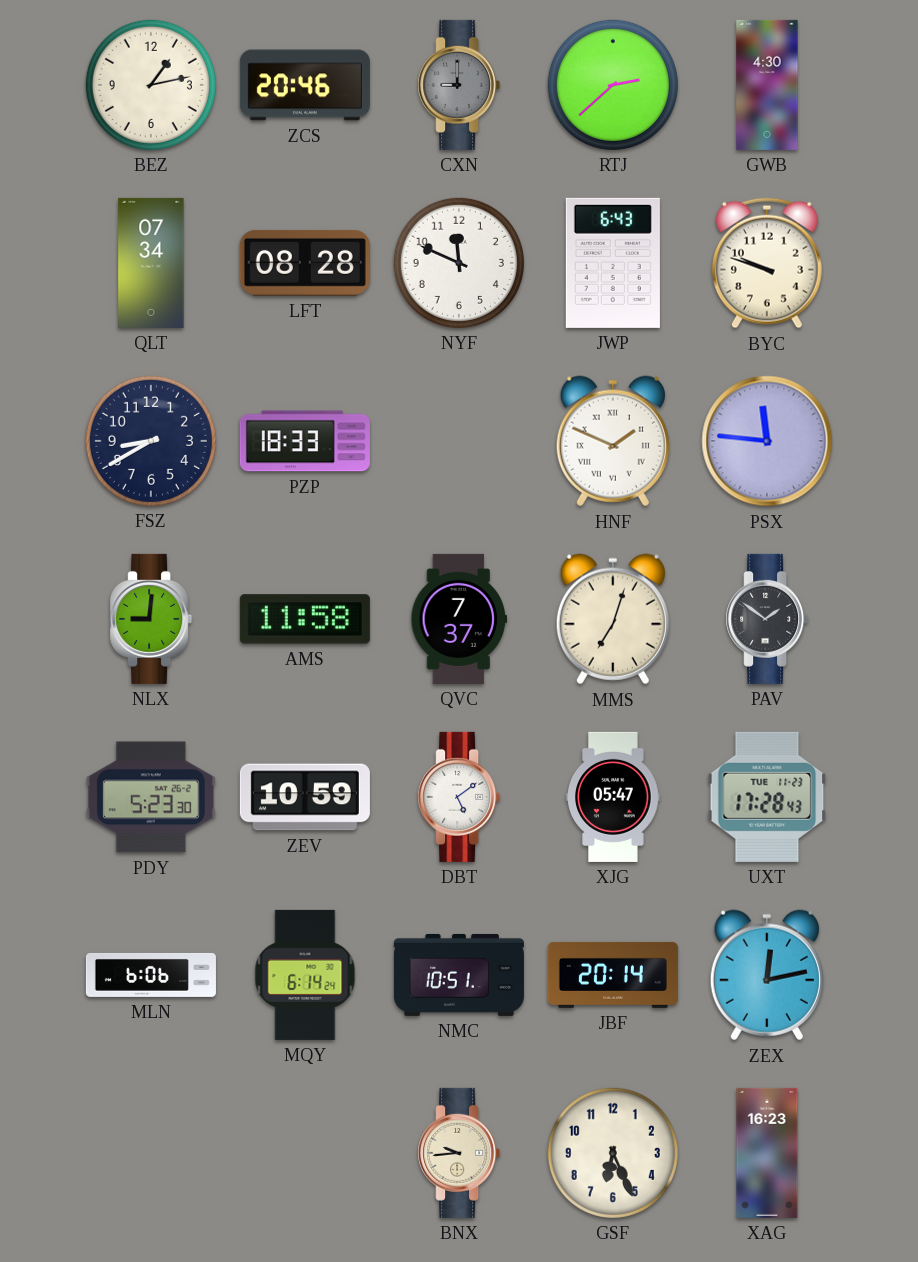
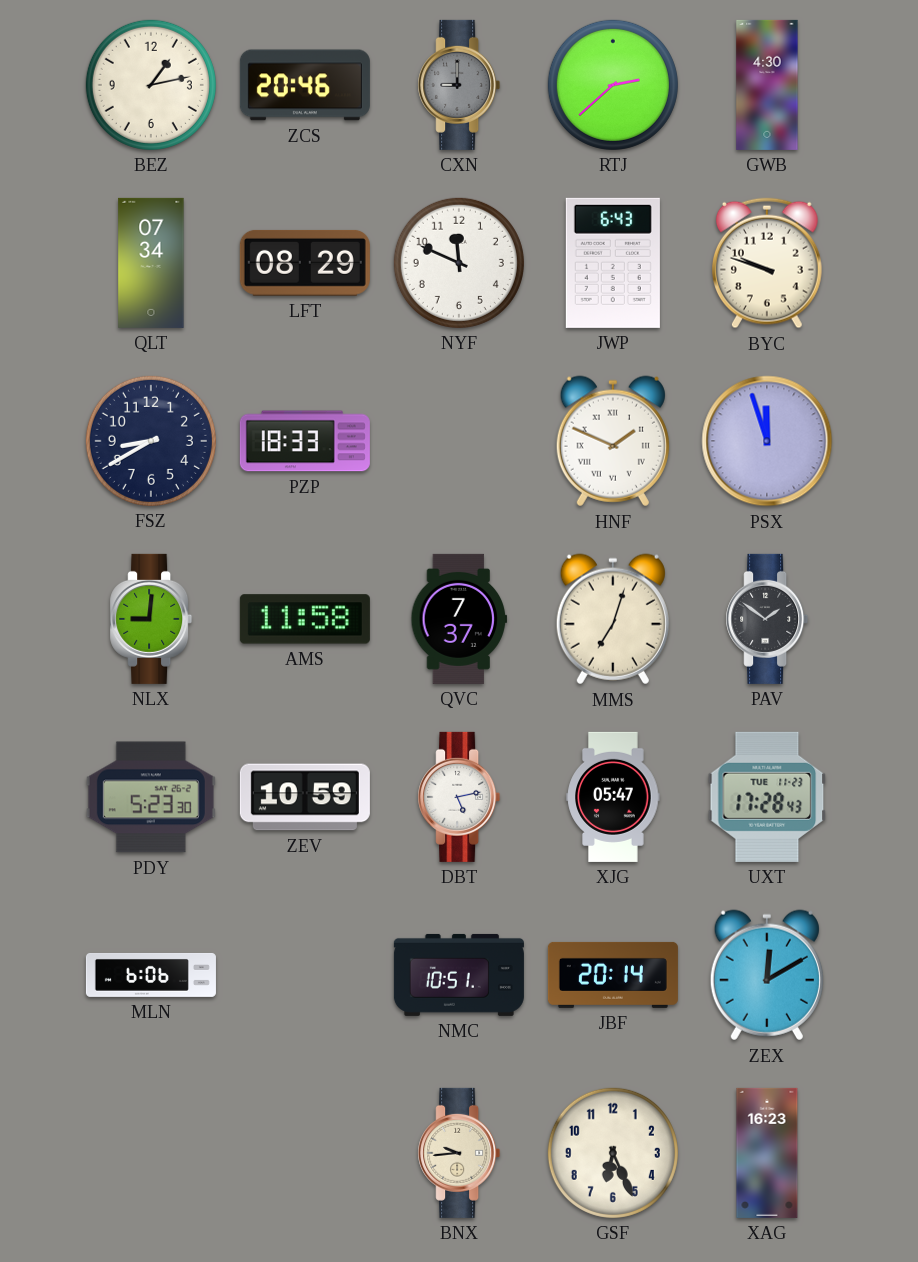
LFT: 08:28 -> 08:29 (305, 263)
PSX: 11:46 -> 11:57 (767, 441)
DBT: 5:09 -> 5:13 (459, 797)
MQY: 6:14 -> none (305, 975)
ZEX: 12:13 -> 12:10 (767, 975)
